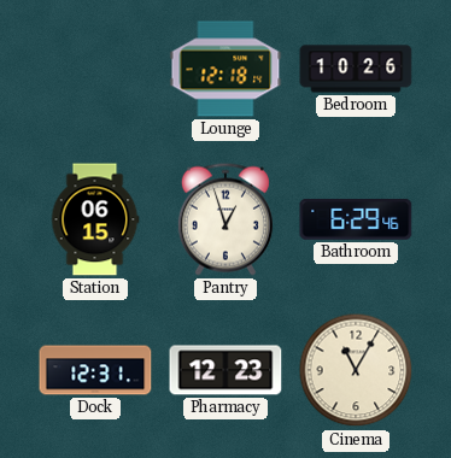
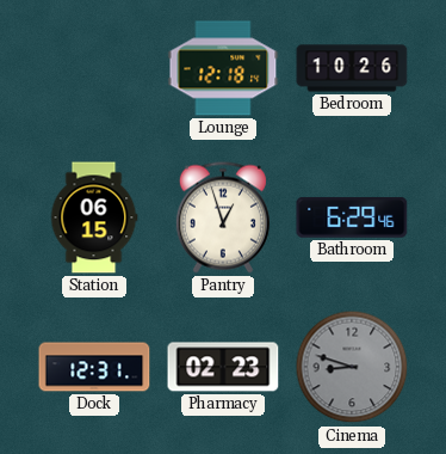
Pharmacy: 12:23 -> 02:23 (223, 367)
Cinema: 11:05 -> 8:48 (352, 367)
Cinema dial: cream -> grey (352, 367)
